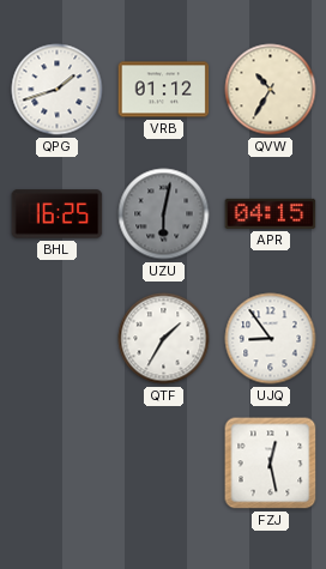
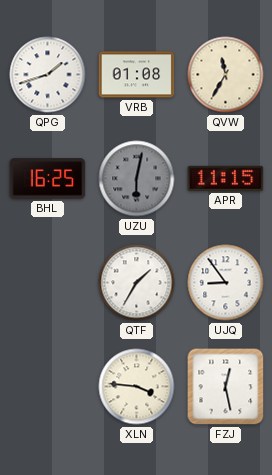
VRB: 01:12 -> 01:08 (137, 75)
QVW: 10:35 -> 11:35 (226, 75)
APR: 04:15 -> 11:15 (226, 178)
XLN: none -> 3:46 (137, 387)
